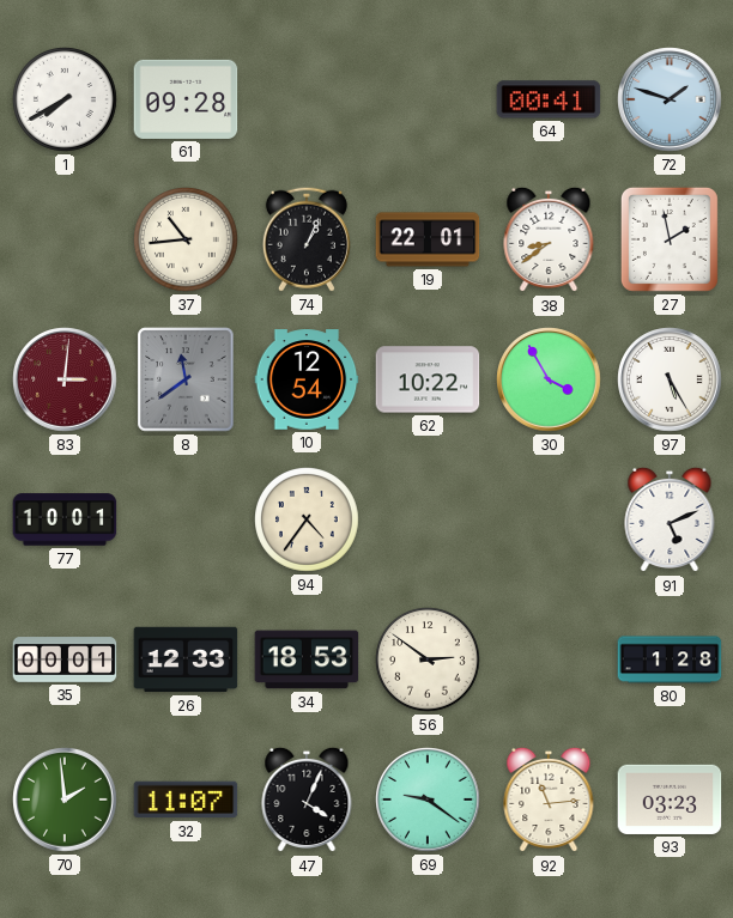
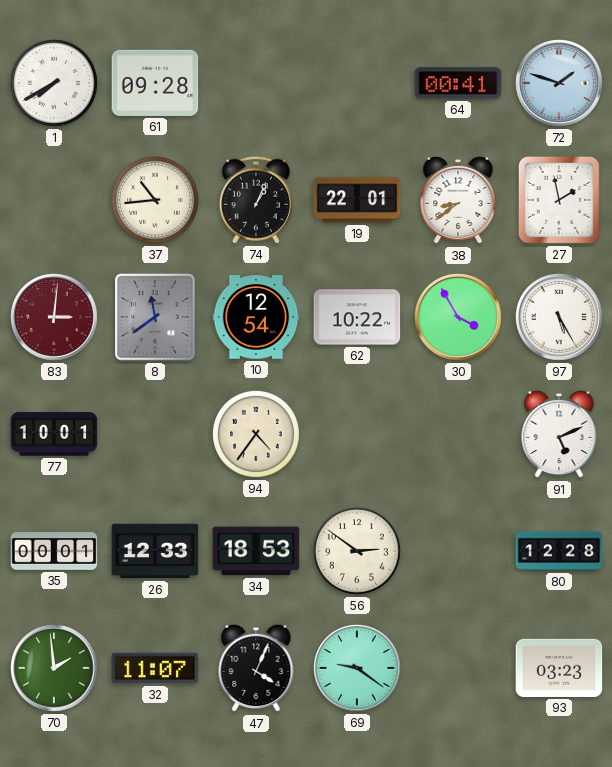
80: 1:28 -> 12:28 (559, 551)
92: 11:14 -> none (549, 800)
